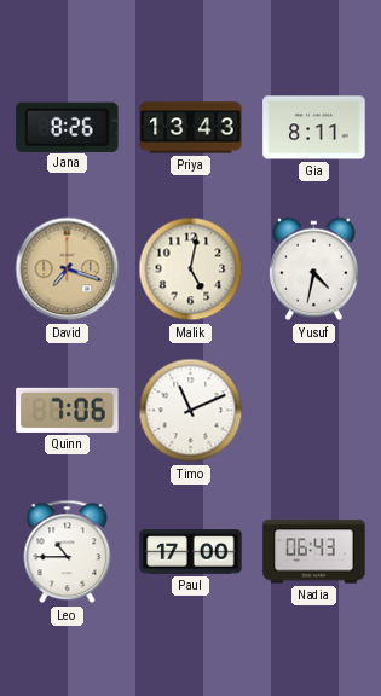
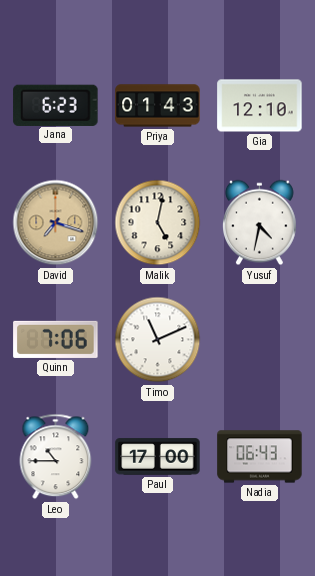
Jana: 8:26 -> 6:23 (56, 105)
Priya: 13:43 -> 01:43 (158, 106)
Gia: 8:11 -> 12:10 (260, 106)
